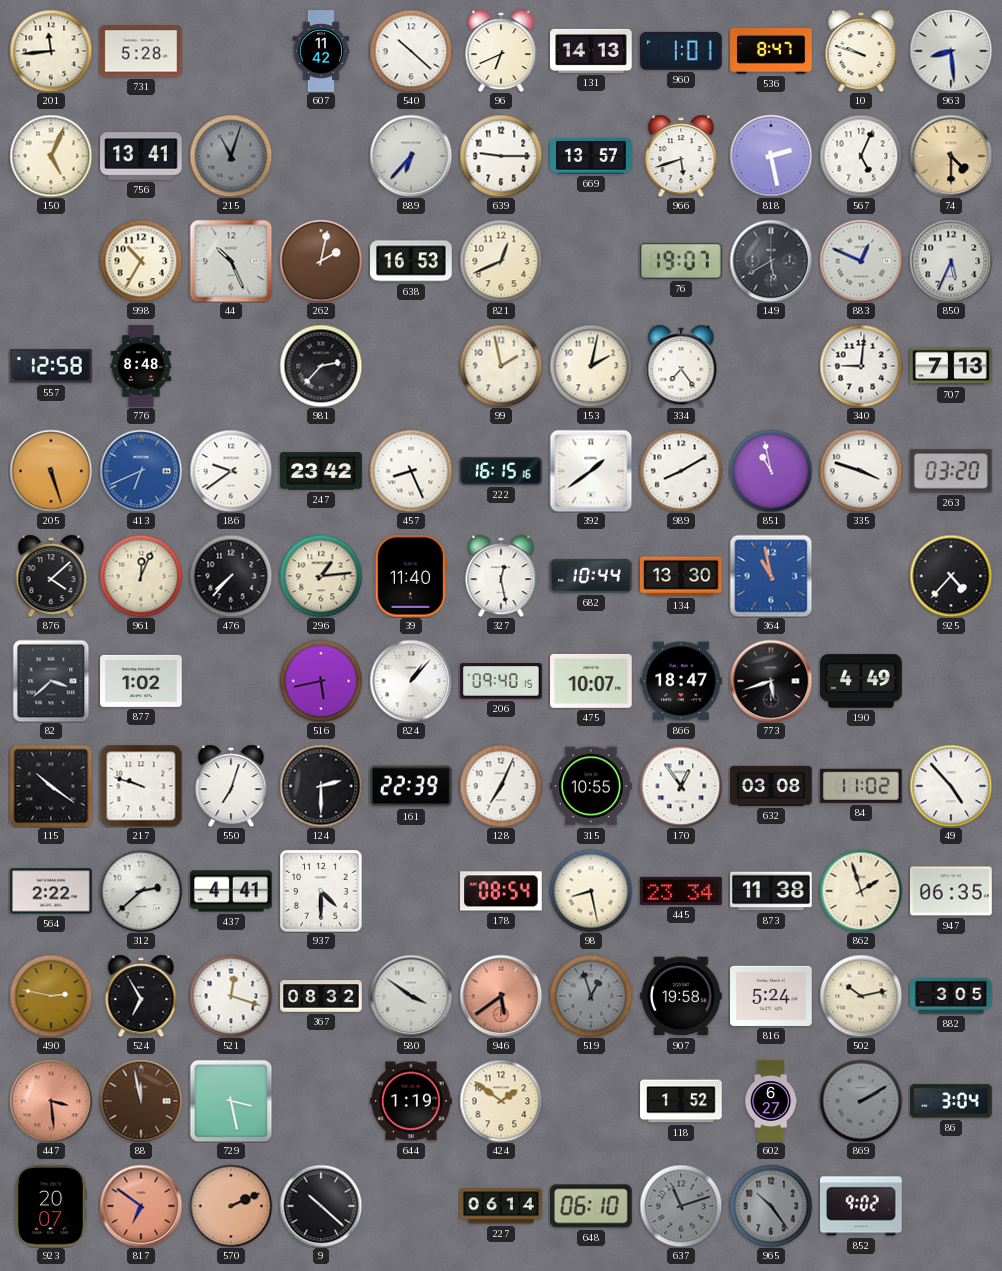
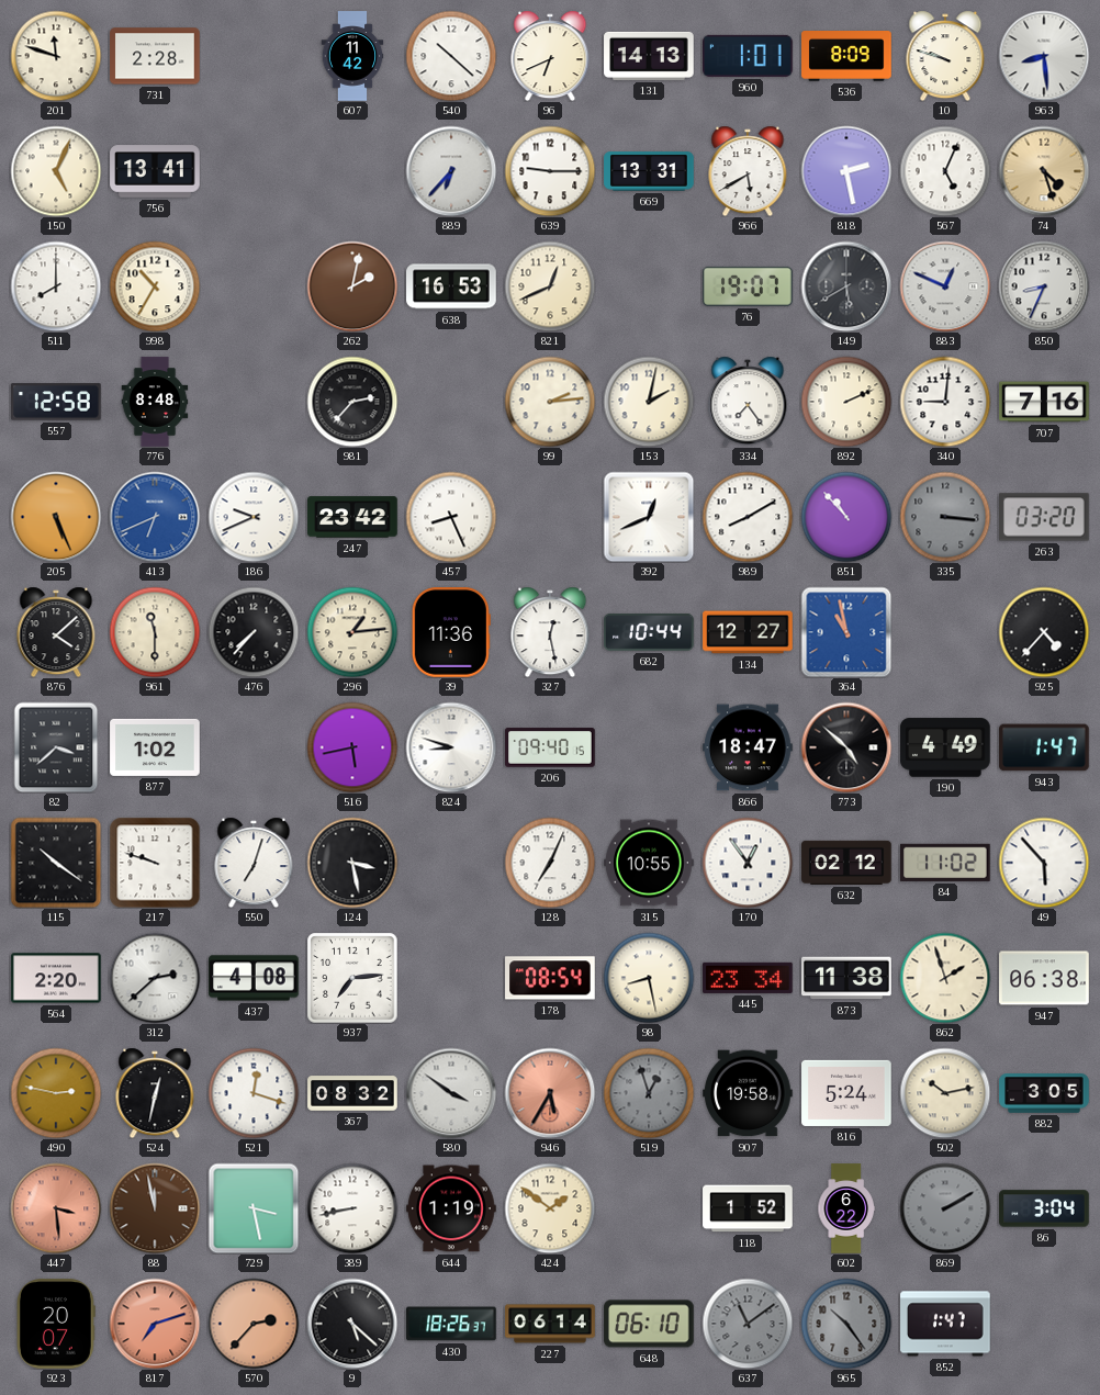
201: 11:44 -> 11:48 (56, 56)
731: 5:28 -> 2:28 (155, 56)
536: 8:47 -> 8:09 (846, 57)
215: 11:03 -> none (231, 156)
669: 13:57 -> 13:31 (649, 171)
966: 5:42 -> 5:40 (748, 171)
74: 4:30 -> 4:27 (1044, 171)
511: none -> 8:00 (56, 286)
44: 10:26 -> none (231, 261)
850: 5:34 -> 8:34 (1044, 286)
99: 1:58 -> 2:14 (550, 402)
892: none -> 2:11 (846, 402)
707: 7:13 -> 7:16 (1044, 402)
205: 5:27 -> 5:26 (56, 517)
186: 9:39 -> 9:41 (254, 517)
222: 16:15 -> none (501, 471)
392: 1:39 -> 12:41 (649, 517)
851: 10:58 -> 10:53 (846, 517)
335: 3:48 -> 3:16 (945, 517)
335 dial: white -> grey (945, 517)
961: 12:04 -> 11:30 (155, 632)
39: 11:40 -> 11:36 (451, 632)
134: 13:30 -> 12:27 (748, 632)
824: 1:07 -> 8:48 (451, 747)
475: 10:07 -> none (591, 681)
773: 5:42 -> 4:52 (846, 747)
943: none -> 1:47 (1044, 747)
124: 2:30 -> 3:28 (352, 863)
161: 22:39 -> none (412, 786)
632: 03:08 -> 02:12 (846, 863)
49: 4:53 -> 5:53 (1044, 863)
564: 2:22 -> 2:20 (56, 978)
437: 4:41 -> 4:08 (254, 978)
937: 4:30 -> 7:14 (352, 978)
947: 06:35 -> 06:38 (1044, 978)
524: 6:55 -> 12:32 (155, 1093)
946: 5:39 -> 5:35 (550, 1093)
389: none -> 8:43 (352, 1208)
602: 6:27 -> 6:22 (846, 1208)
817: 6:51 -> 7:12 (155, 1324)
570: 2:11 -> 2:37 (254, 1324)
9: 10:22 -> 5:22 (352, 1324)
430: none -> 18:26 (451, 1324)
637: 11:12 -> 11:09 (748, 1324)
852: 9:02 -> 1:47 (945, 1324)
